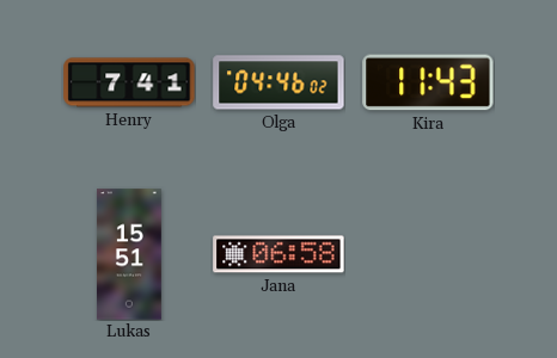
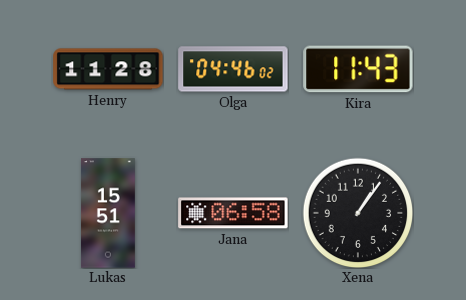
Henry: 7:41 -> 11:28 (108, 69)
Xena: none -> 1:06 (358, 213)
